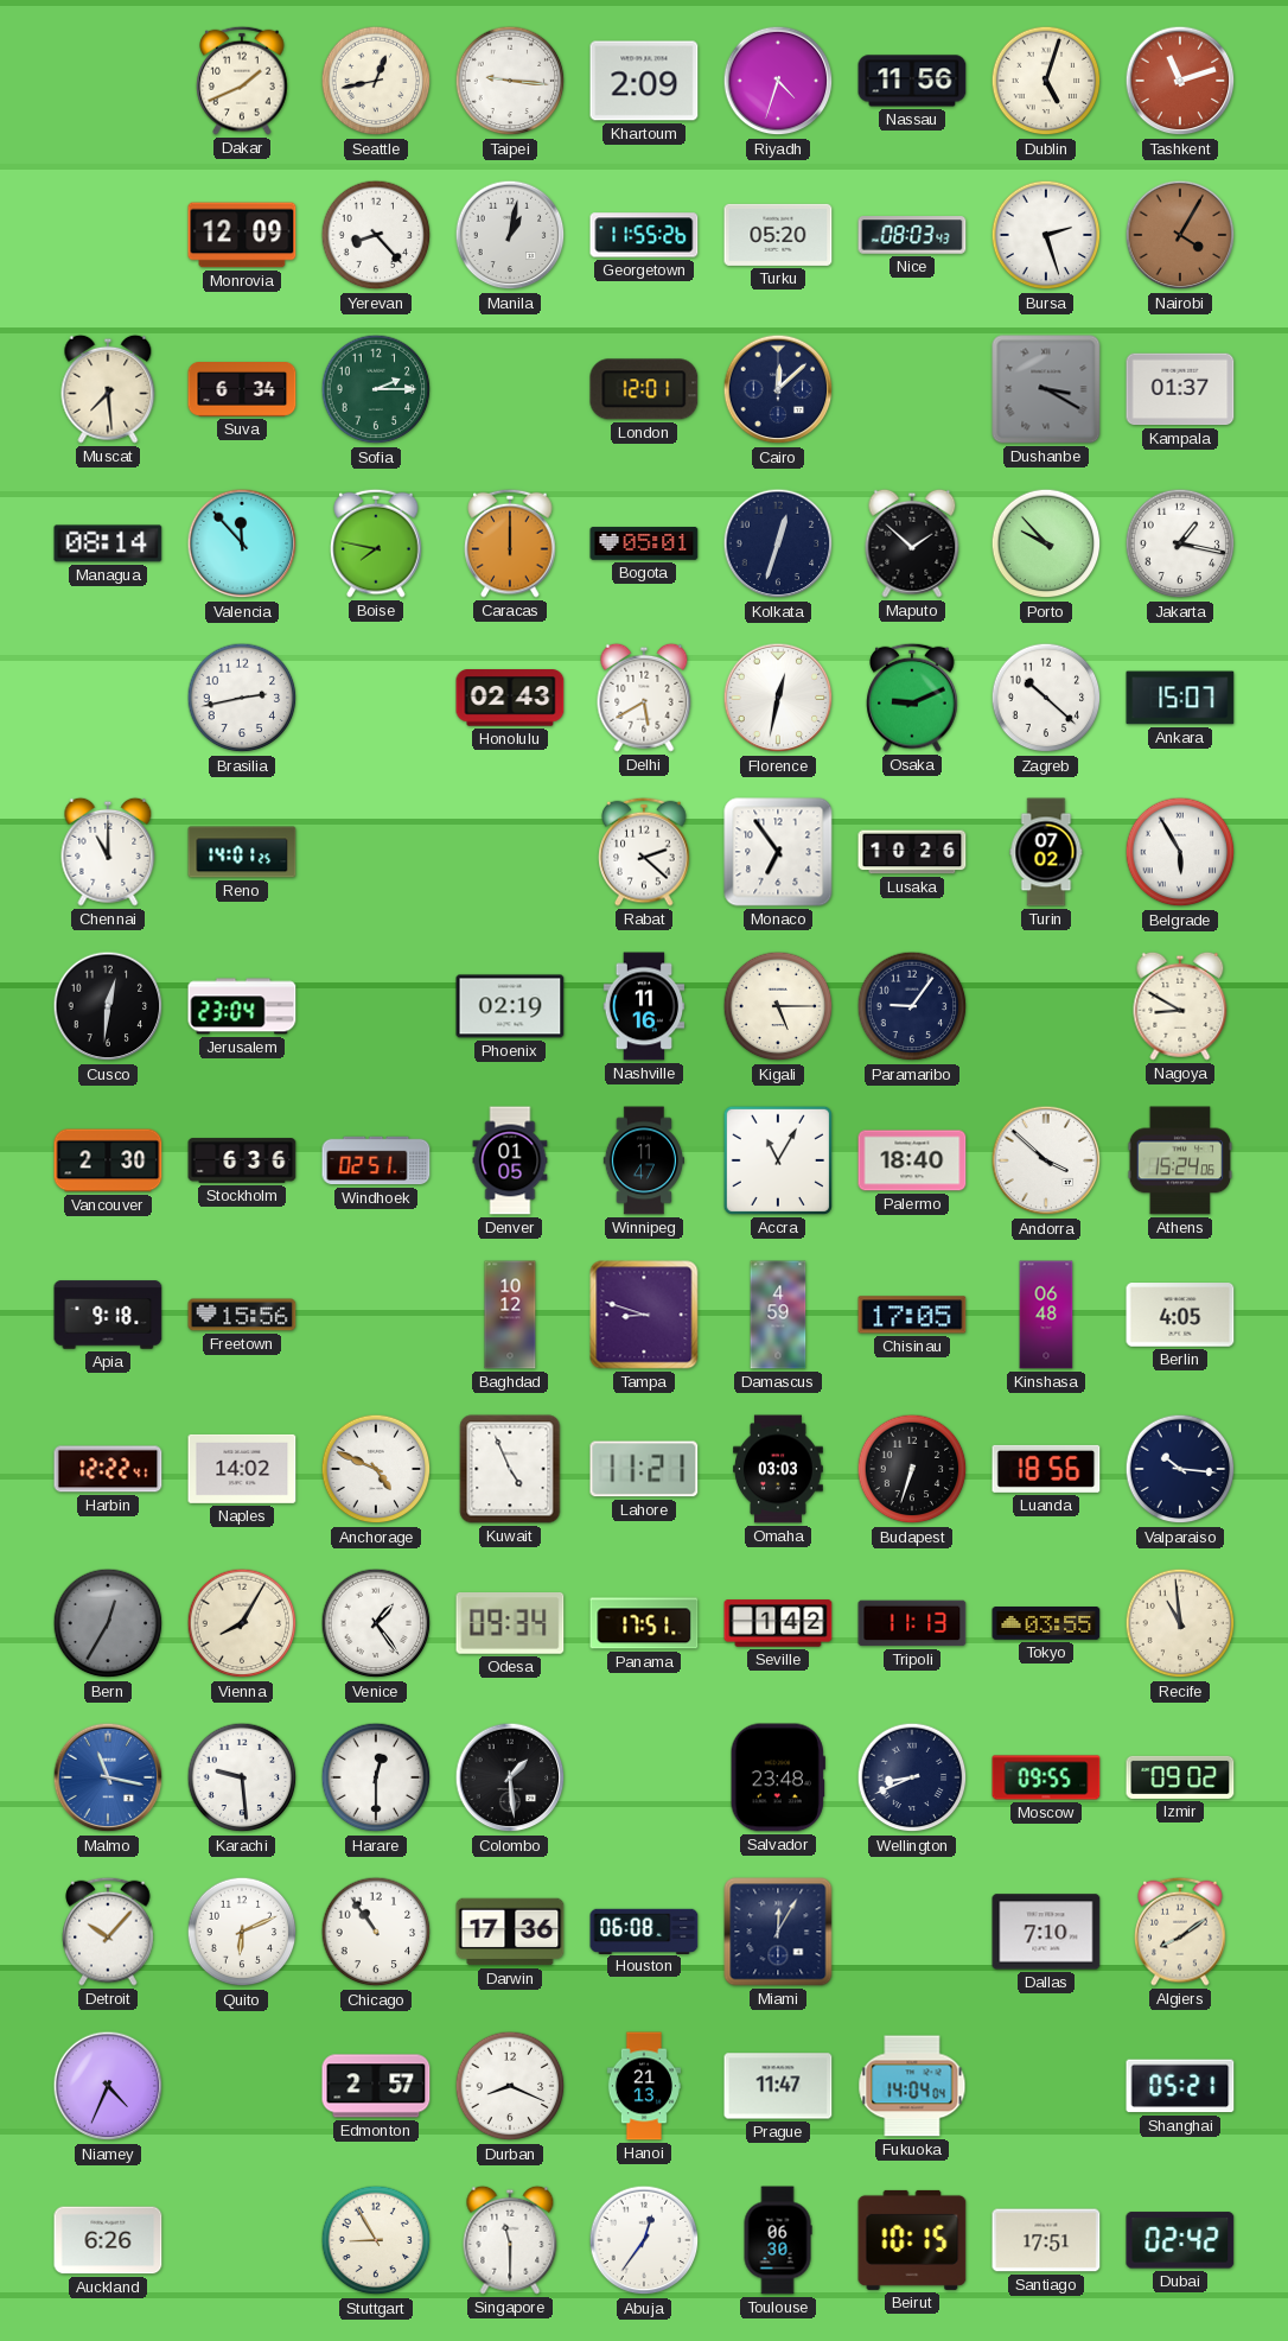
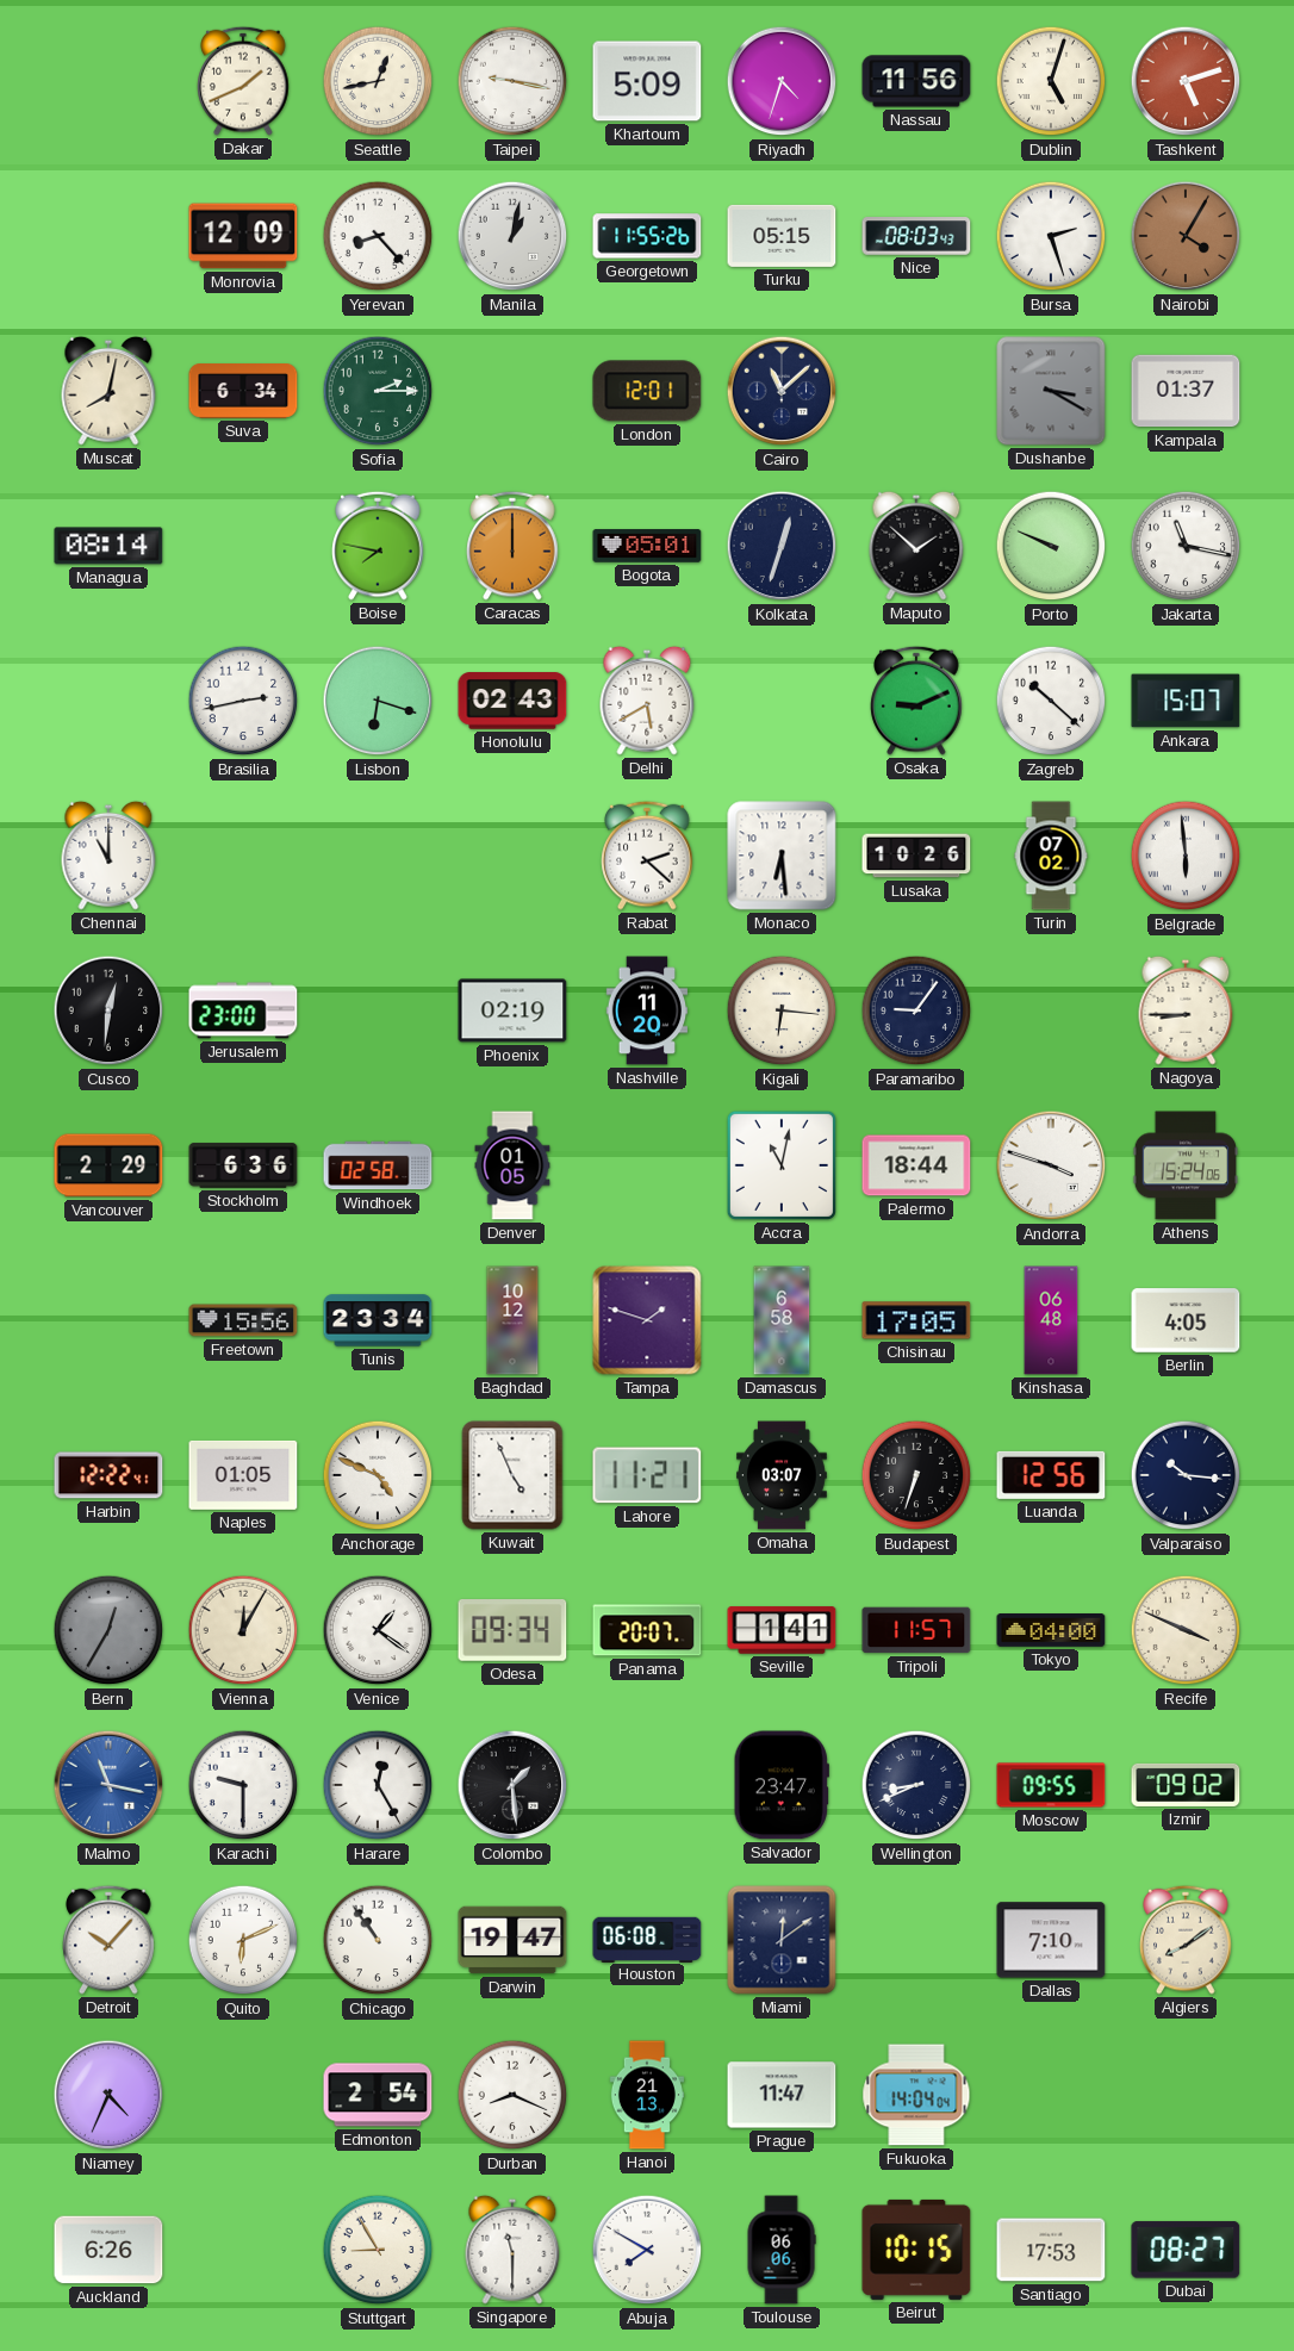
Taipei: 9:16 -> 9:17 (512, 81)
Khartoum: 2:09 -> 5:09 (647, 81)
Tashkent: 11:12 -> 5:12 (1186, 81)
Turku: 05:20 -> 05:15 (782, 236)
Muscat: 7:29 -> 8:02 (108, 391)
Cairo: 12:08 -> 11:08 (782, 391)
Valencia: 11:53 -> none (242, 543)
Porto: 9:53 -> 9:49 (1051, 546)
Jakarta: 1:17 -> 11:17 (1186, 546)
Lisbon: none -> 6:18 (378, 701)
Florence: 12:32 -> none (778, 698)
Reno: 14:01 -> none (242, 852)
Monaco: 6:54 -> 6:29 (782, 856)
Belgrade: 5:55 -> 5:59 (1186, 856)
Jerusalem: 23:04 -> 23:00 (243, 1010)
Nashville: 11:16 -> 11:20 (647, 1010)
Kigali: 5:15 -> 6:16 (782, 1010)
Nagoya: 8:50 -> 8:45 (1186, 1010)
Vancouver: 2:30 -> 2:29 (108, 1165)
Windhoek: 02:51 -> 02:58 (378, 1165)
Winnipeg: 11:47 -> none (643, 1160)
Accra: 11:05 -> 11:02 (782, 1165)
Palermo: 18:40 -> 18:44 (916, 1165)
Andorra: 3:52 -> 3:48 (1051, 1165)
Apia: 9:18 -> none (108, 1315)
Tunis: none -> 23:34 (378, 1320)
Tampa: 8:48 -> 1:48 (647, 1320)
Damascus: 4:59 -> 6:58 (782, 1320)
Naples: 14:02 -> 01:05 (243, 1475)
Omaha: 03:03 -> 03:07 (783, 1475)
Luanda: 18:56 -> 12:56 (1051, 1475)
Vienna: 8:05 -> 12:05 (243, 1630)
Venice: 1:24 -> 1:21 (378, 1630)
Panama: 17:51 -> 20:07 (647, 1630)
Seville: 1:42 -> 1:41 (782, 1630)
Tripoli: 11:13 -> 11:57 (916, 1630)
Tokyo: 03:55 -> 04:00 (1051, 1631)
Recife: 10:59 -> 3:49 (1186, 1630)
Karachi: 9:29 -> 9:30 (243, 1785)
Harare: 12:30 -> 12:25 (378, 1785)
Salvador: 23:48 -> 23:47 (782, 1785)
Darwin: 17:36 -> 19:47 (512, 1940)
Miami: 12:05 -> 12:09 (782, 1940)
Edmonton: 2:57 -> 2:54 (378, 2095)
Shanghai: 05:21 -> none (1180, 2086)
Abuja: 12:36 -> 7:50 (647, 2250)
Toulouse: 06:30 -> 06:06 (782, 2250)
Santiago: 17:51 -> 17:53 (1051, 2250)
Dubai: 02:42 -> 08:27 (1186, 2250)
